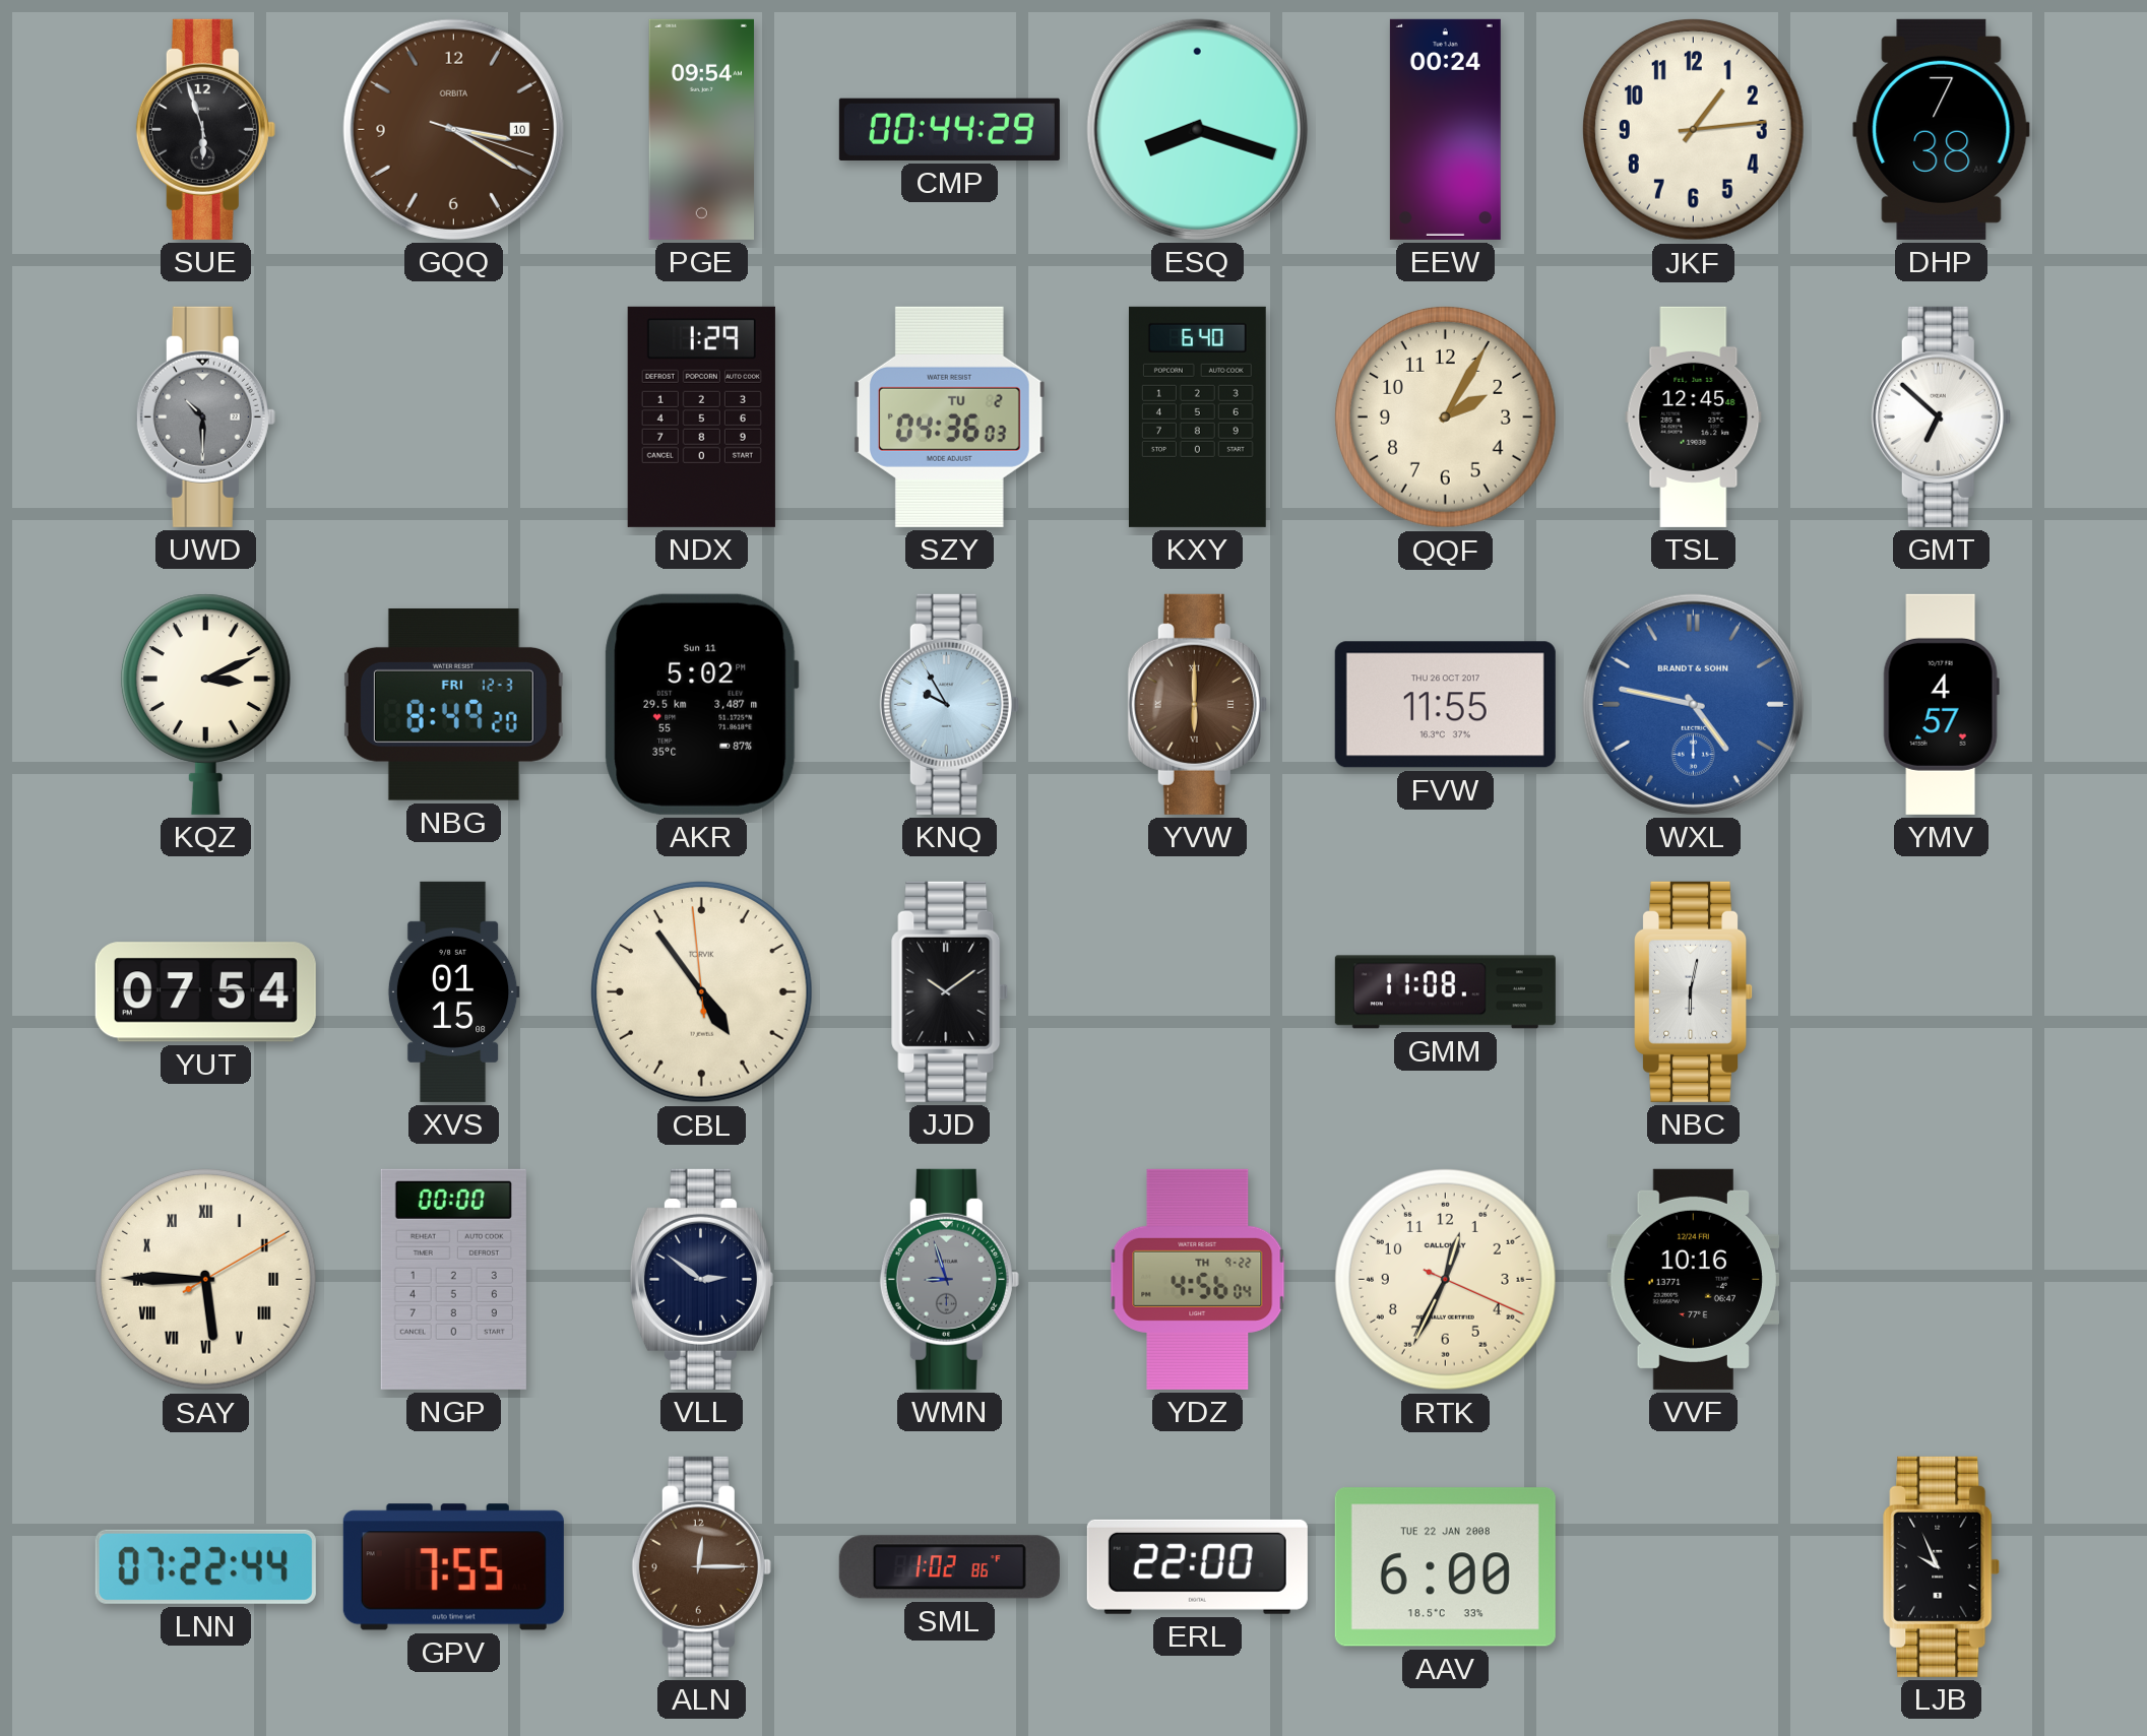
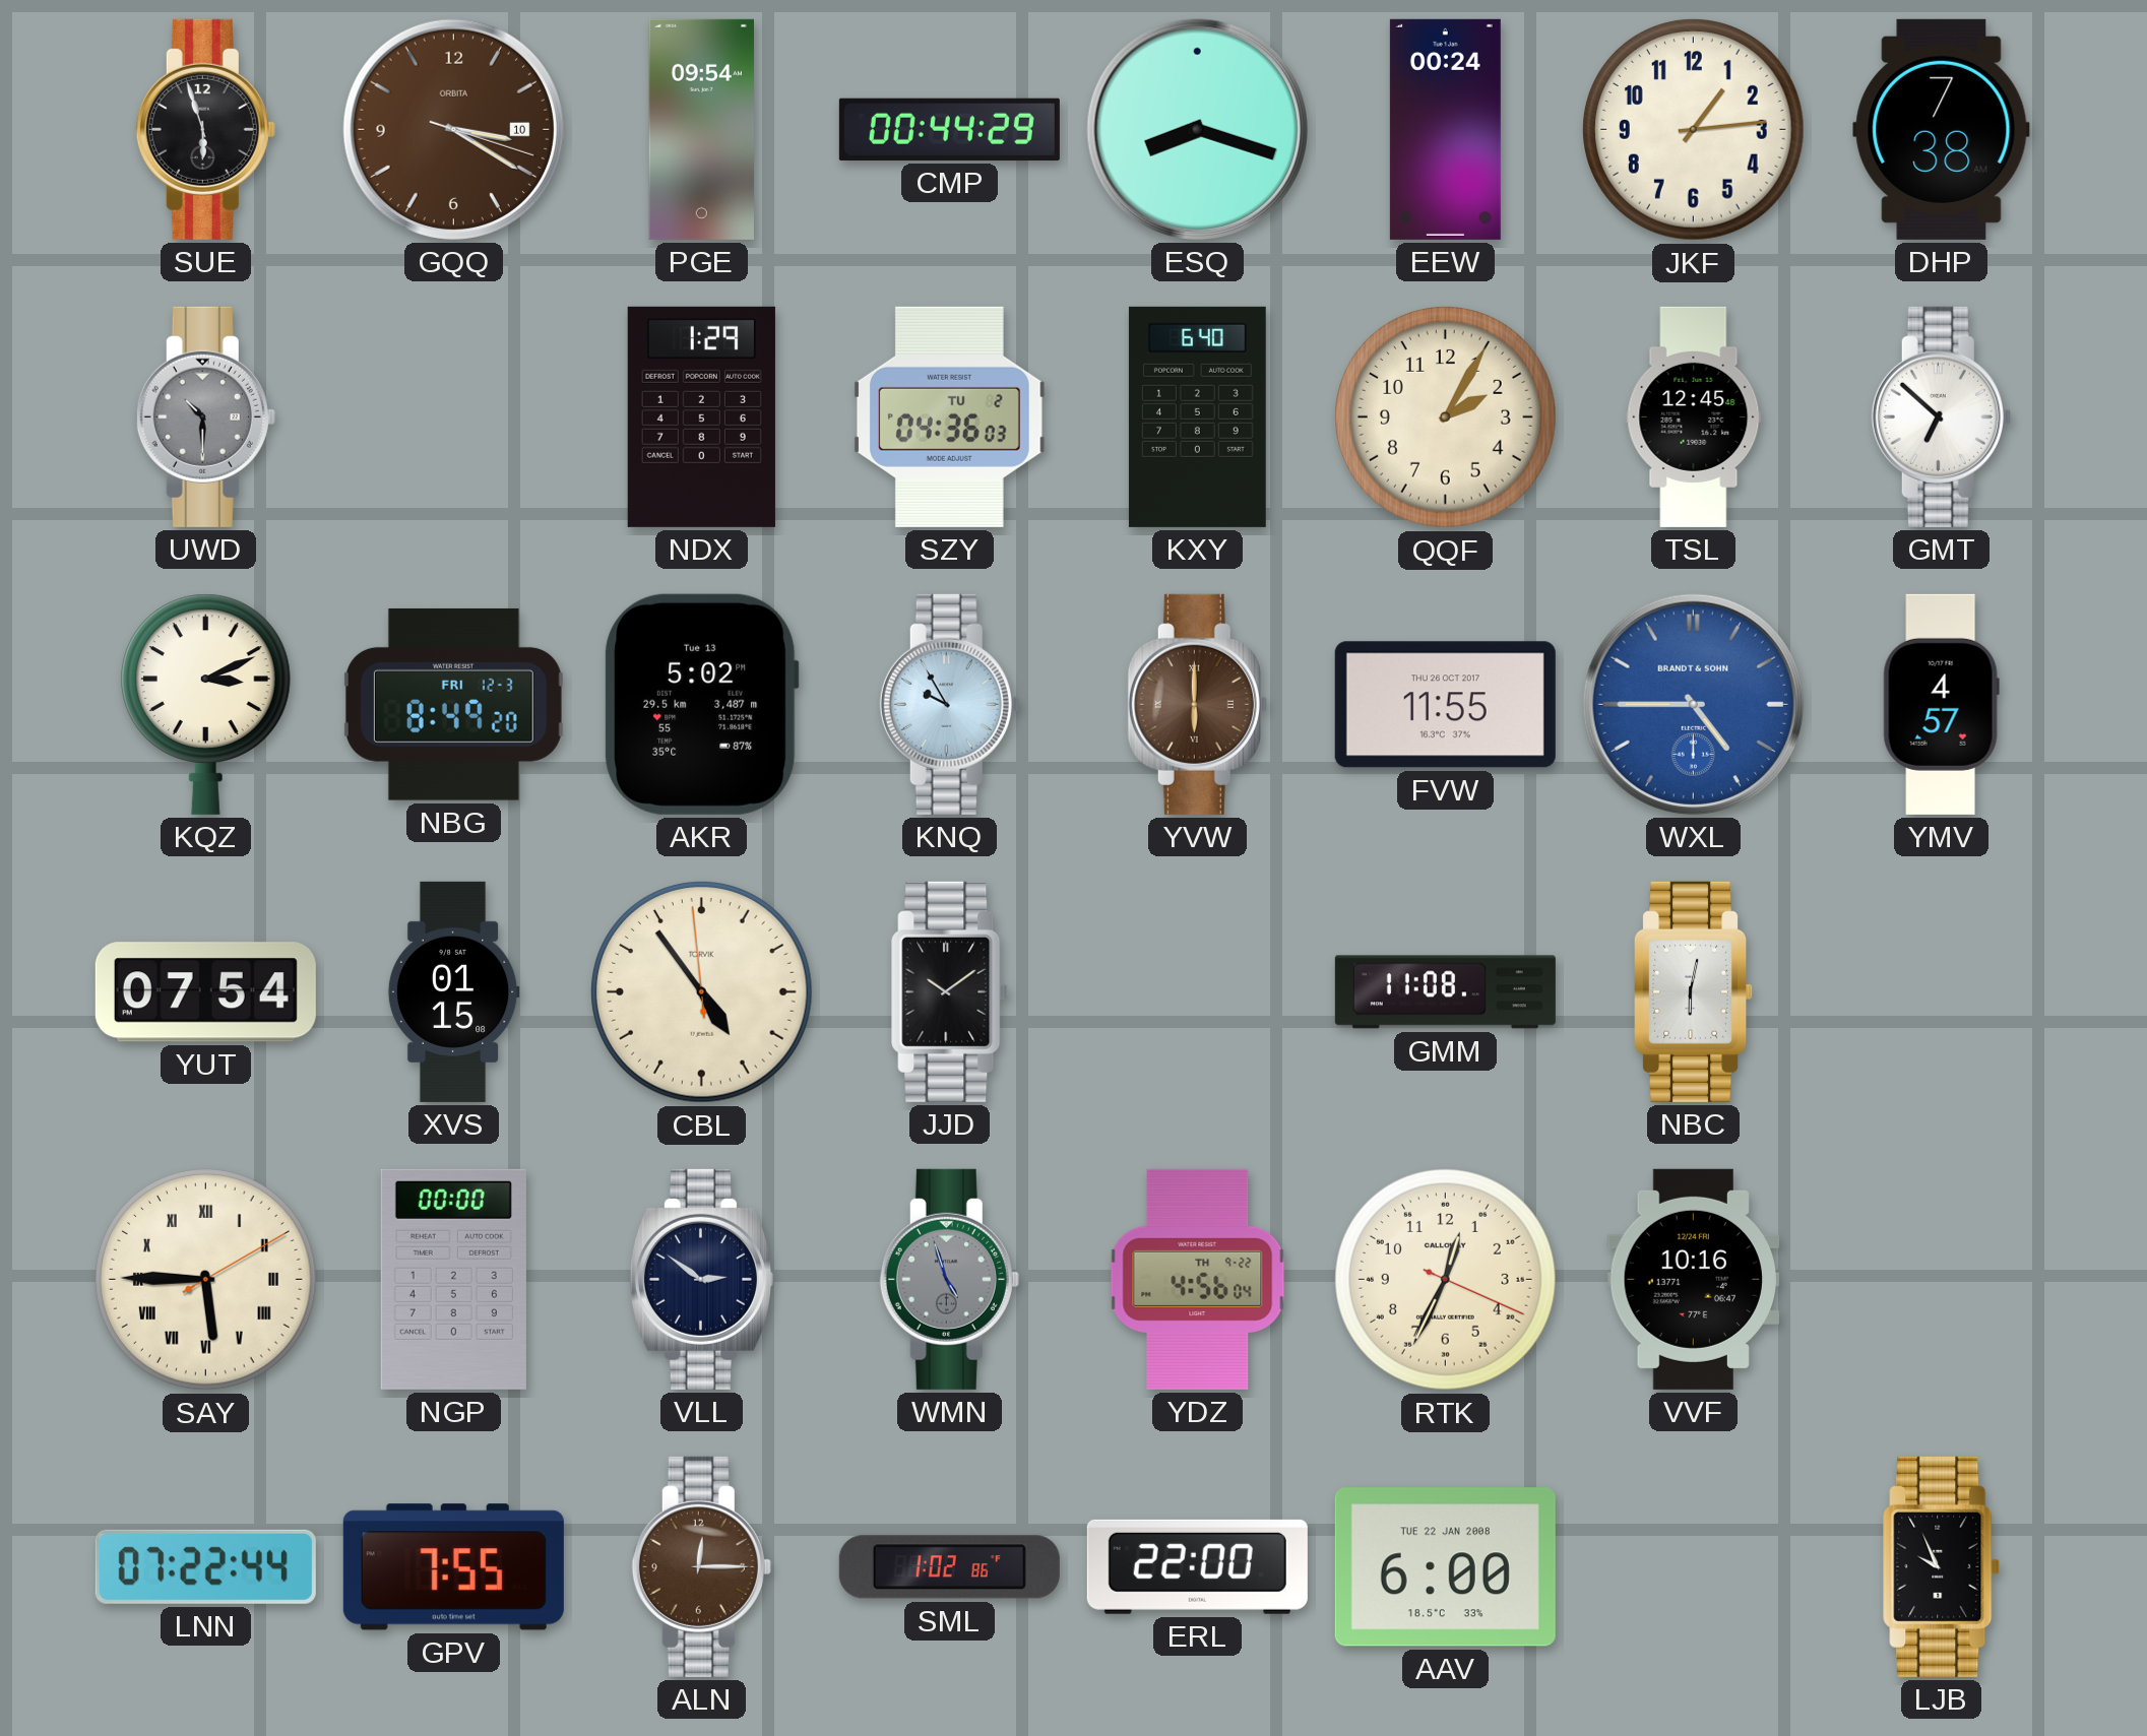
AKR date: Sun 11 -> Tue 13 (702, 704)
WXL: 4:47 -> 4:45 (1693, 704)
WMN: 8:57 -> 4:57 (949, 1279)
